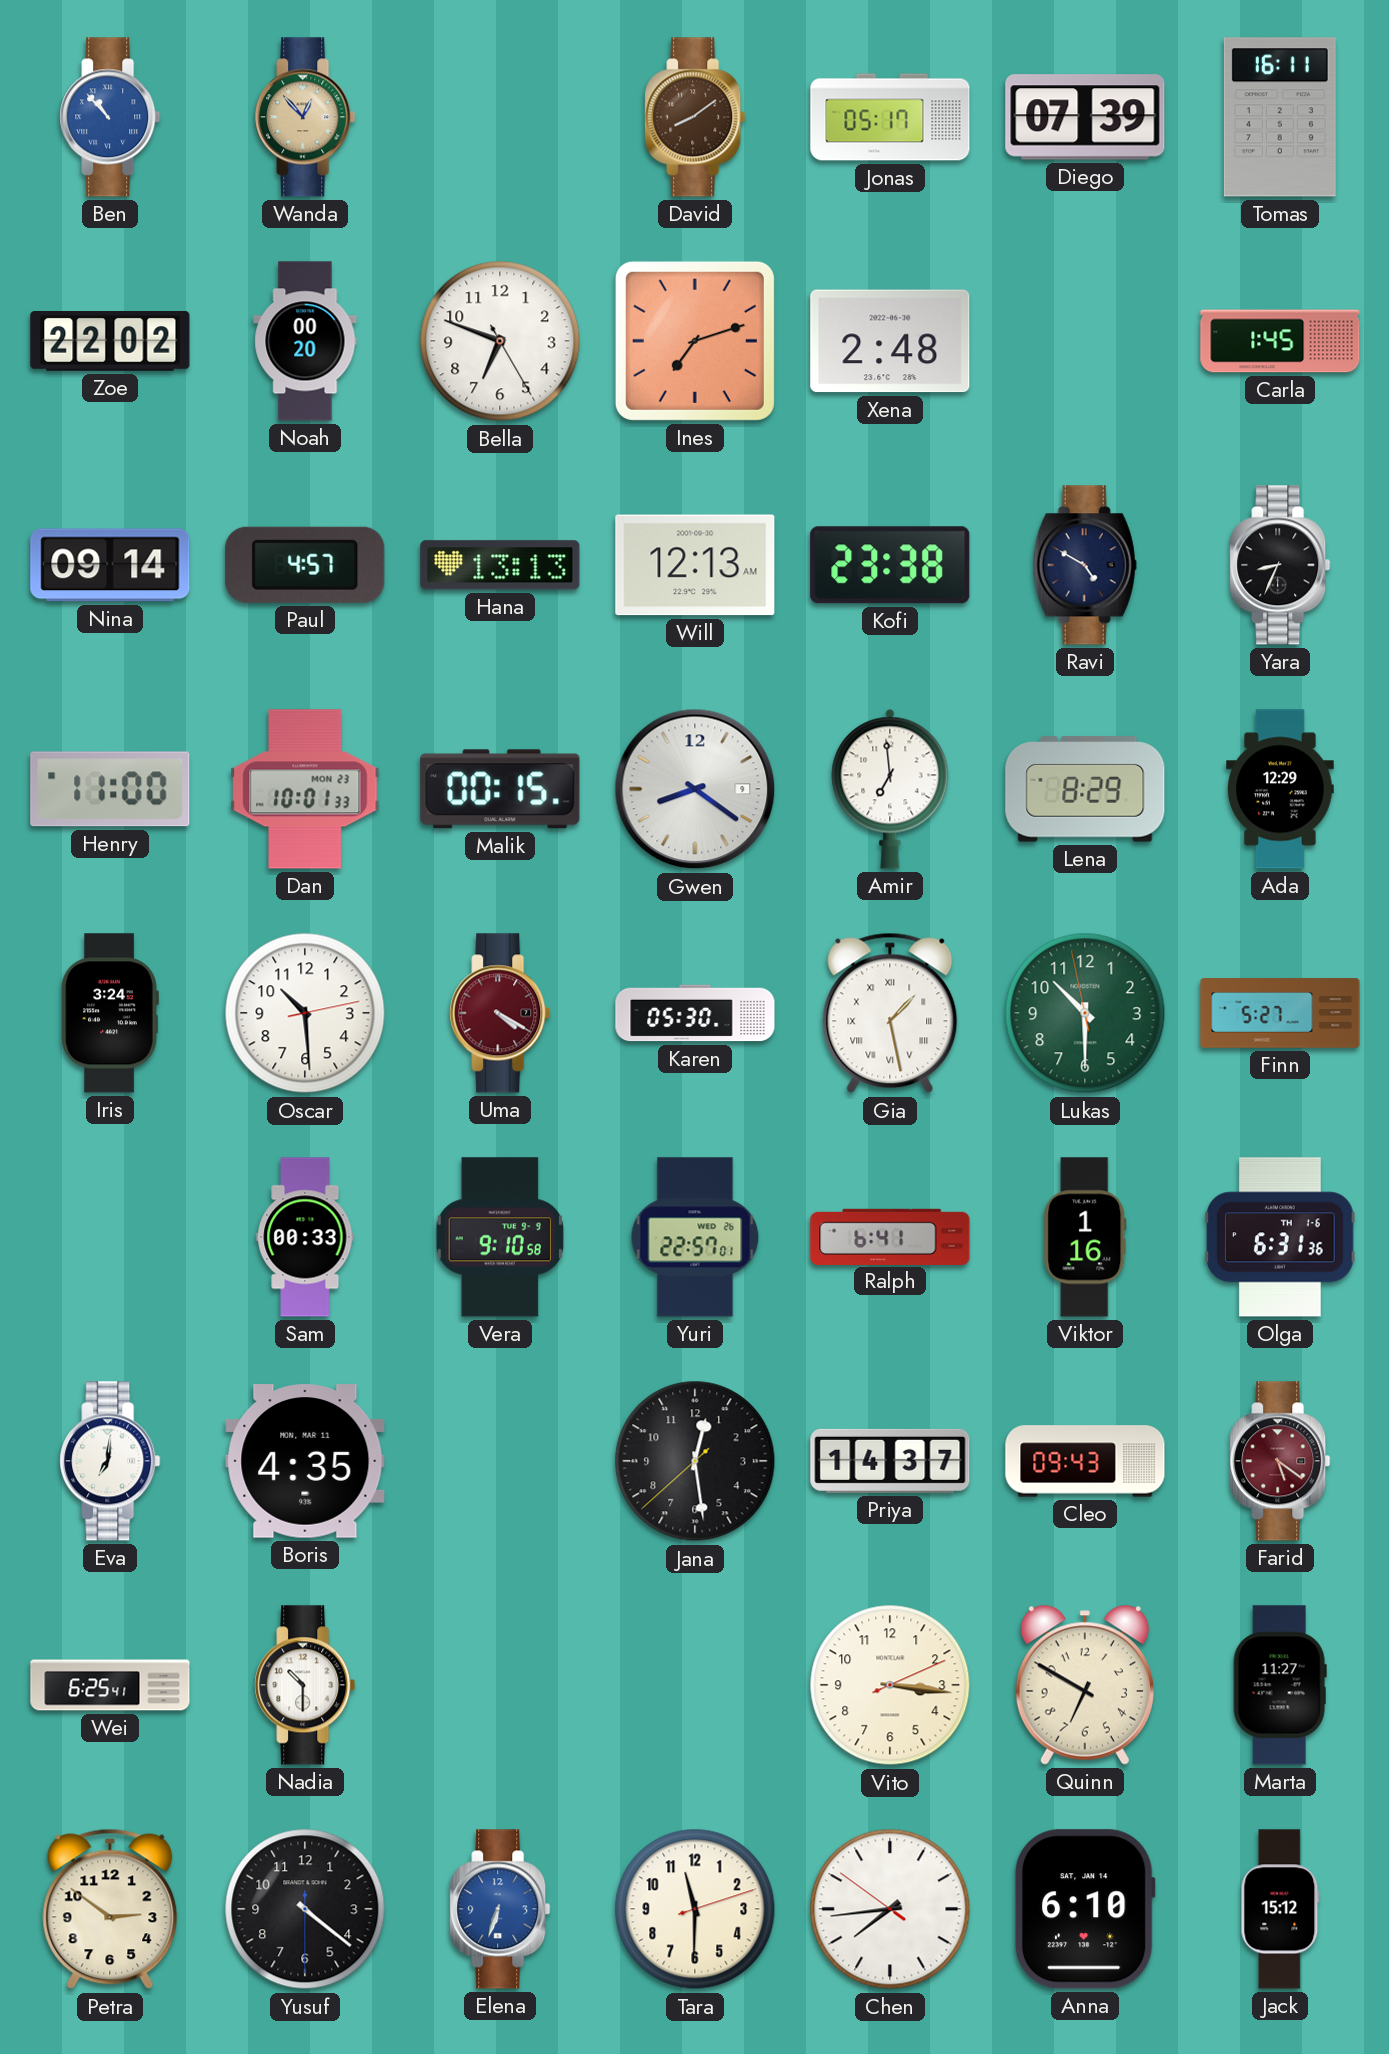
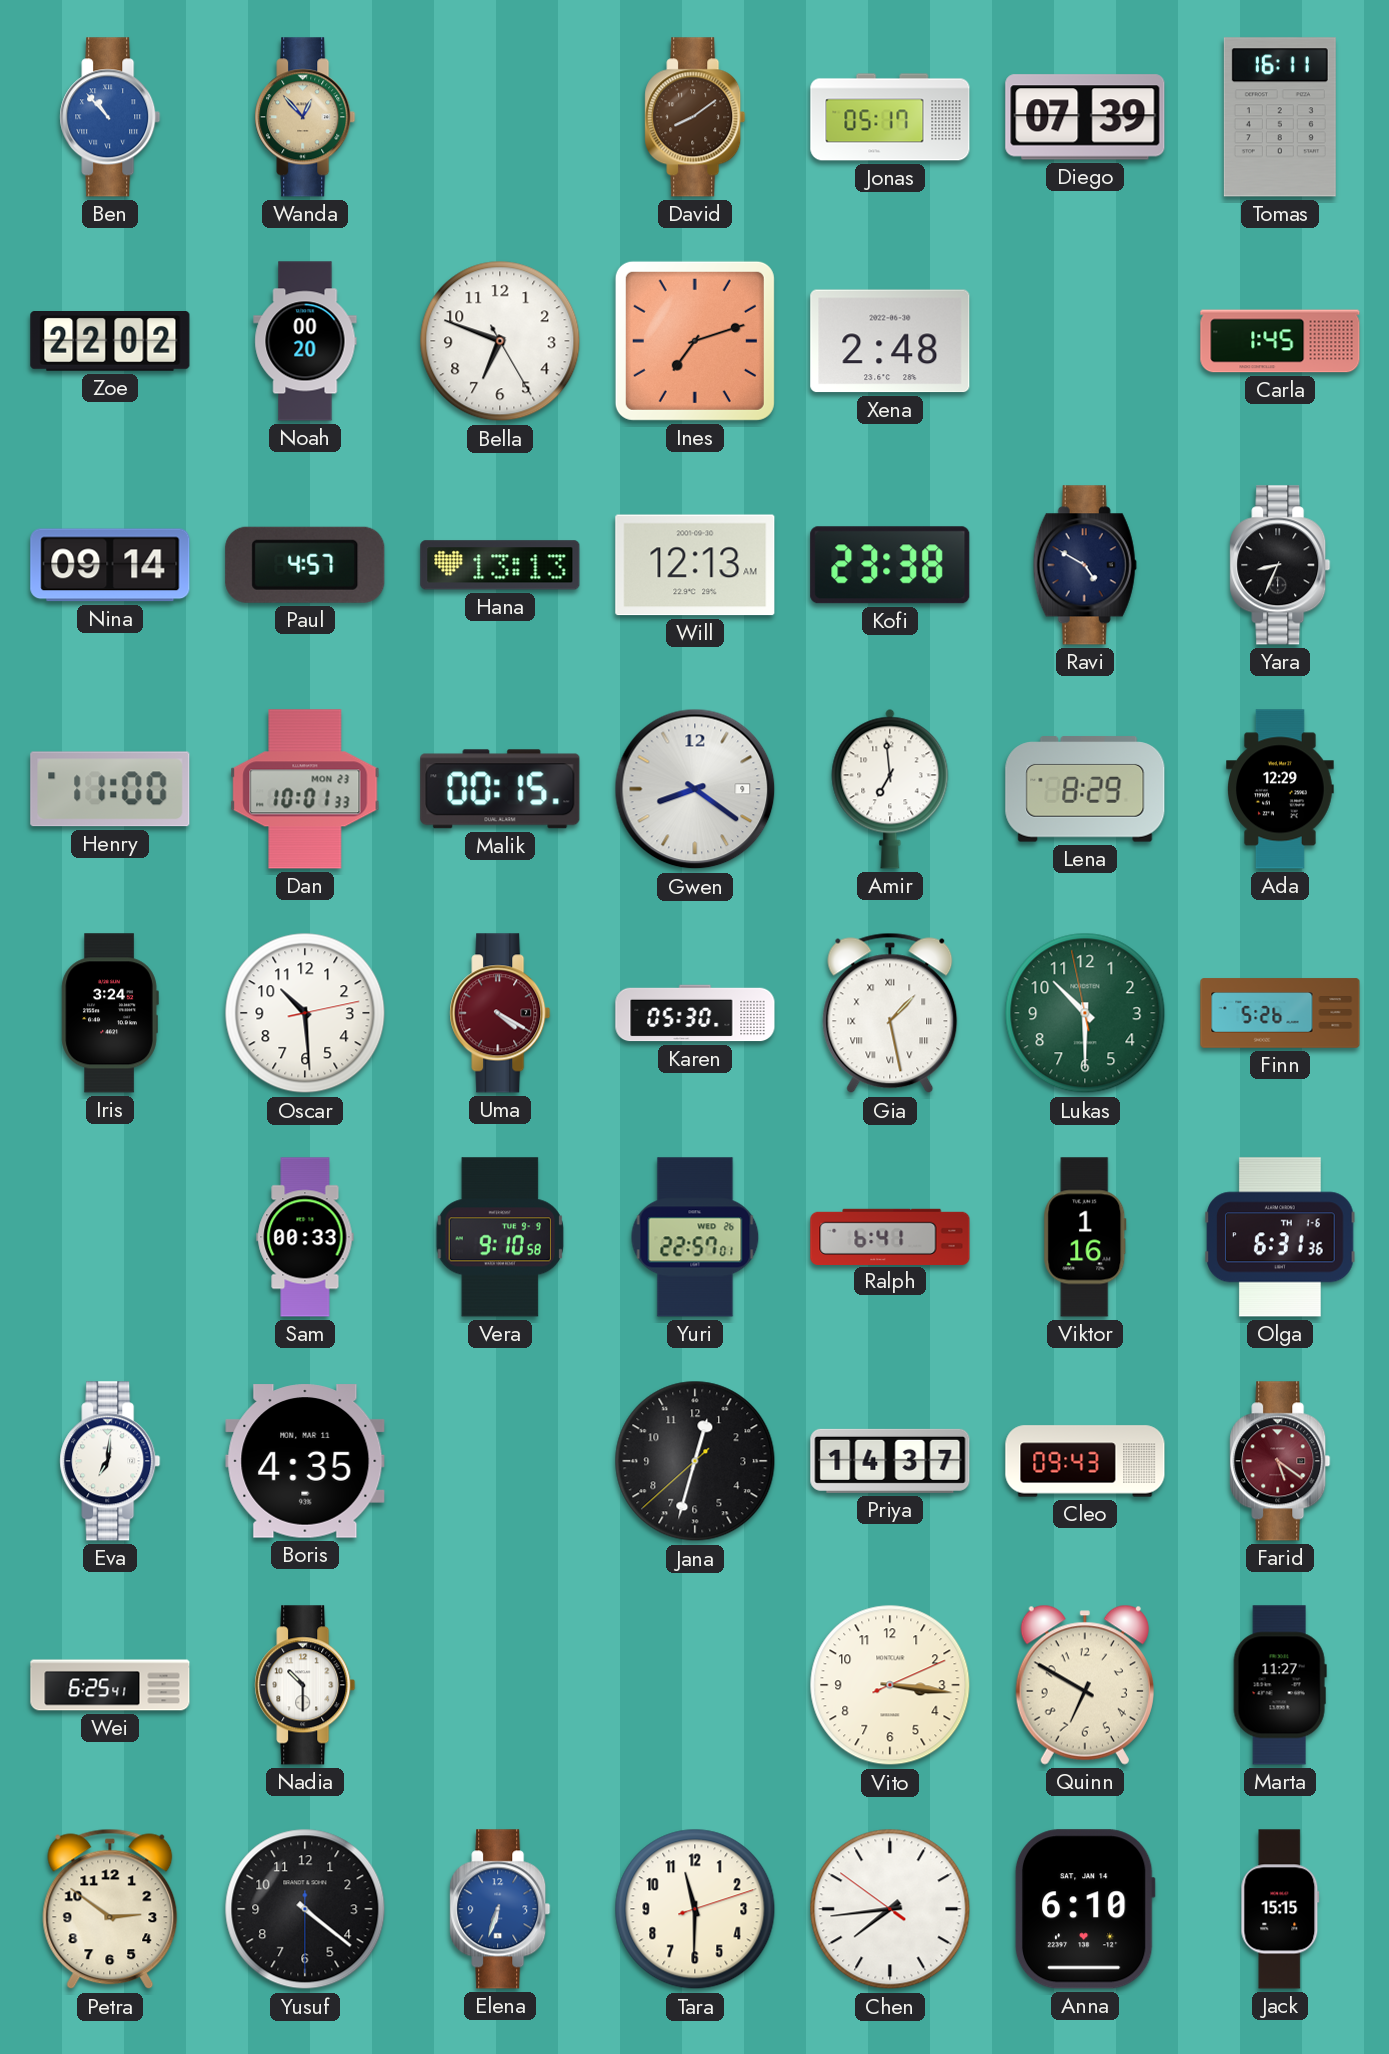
Finn: 5:27 -> 5:26 (1280, 1013)
Jana: 12:28 -> 12:32 (695, 1461)
Jack: 15:12 -> 15:15 (1280, 1909)
